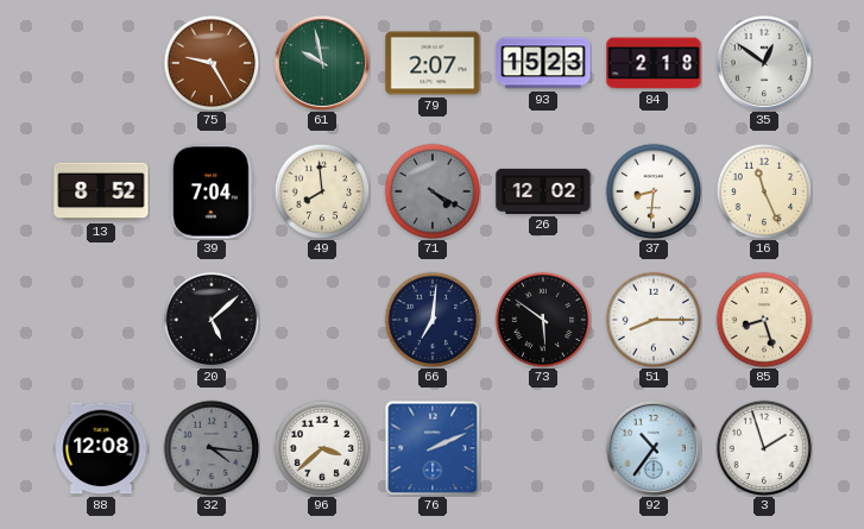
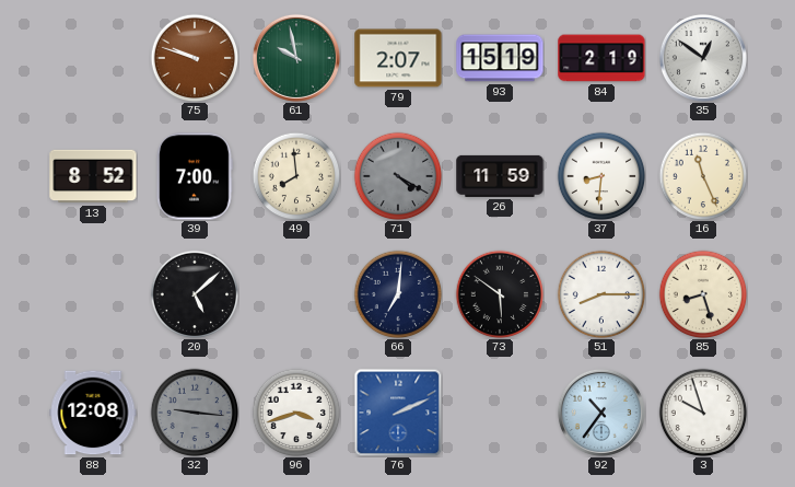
75: 9:25 -> 9:48 (195, 58)
93: 15:23 -> 15:19 (500, 58)
84: 2:18 -> 2:19 (601, 58)
39: 7:04 -> 7:00 (195, 176)
26: 12:02 -> 11:59 (500, 176)
32: 4:16 -> 9:16 (195, 413)
96: 3:38 -> 3:42 (296, 413)
3: 1:57 -> 9:57 (703, 413)
